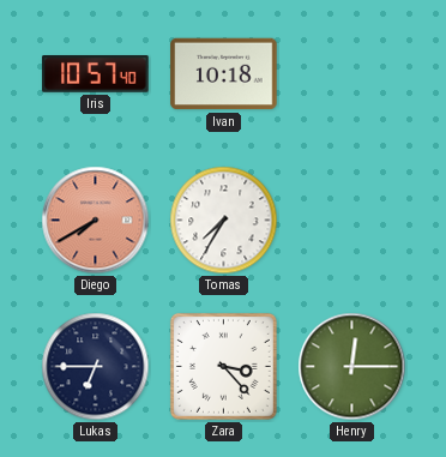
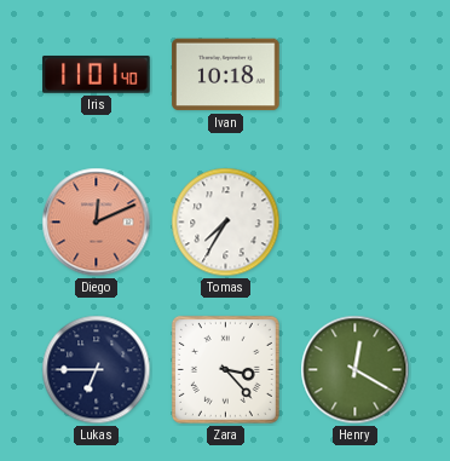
Iris: 10:57 -> 11:01 (97, 75)
Diego: 7:40 -> 12:11 (97, 223)
Henry: 12:15 -> 12:20 (356, 370)
